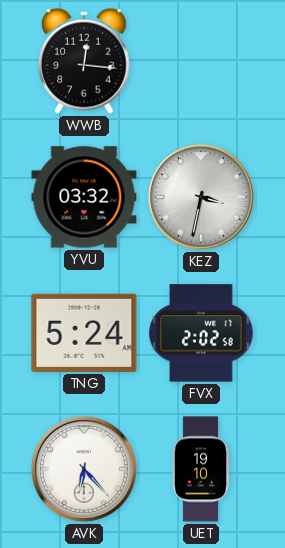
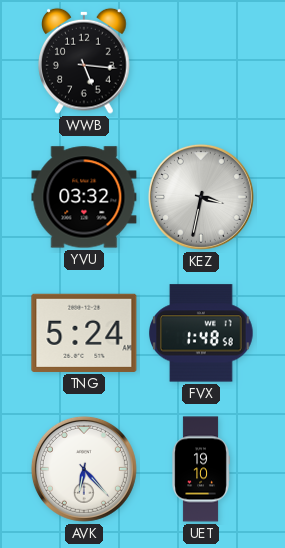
WWB: 12:16 -> 5:16 (84, 61)
FVX: 2:02 -> 1:48 (202, 333)
